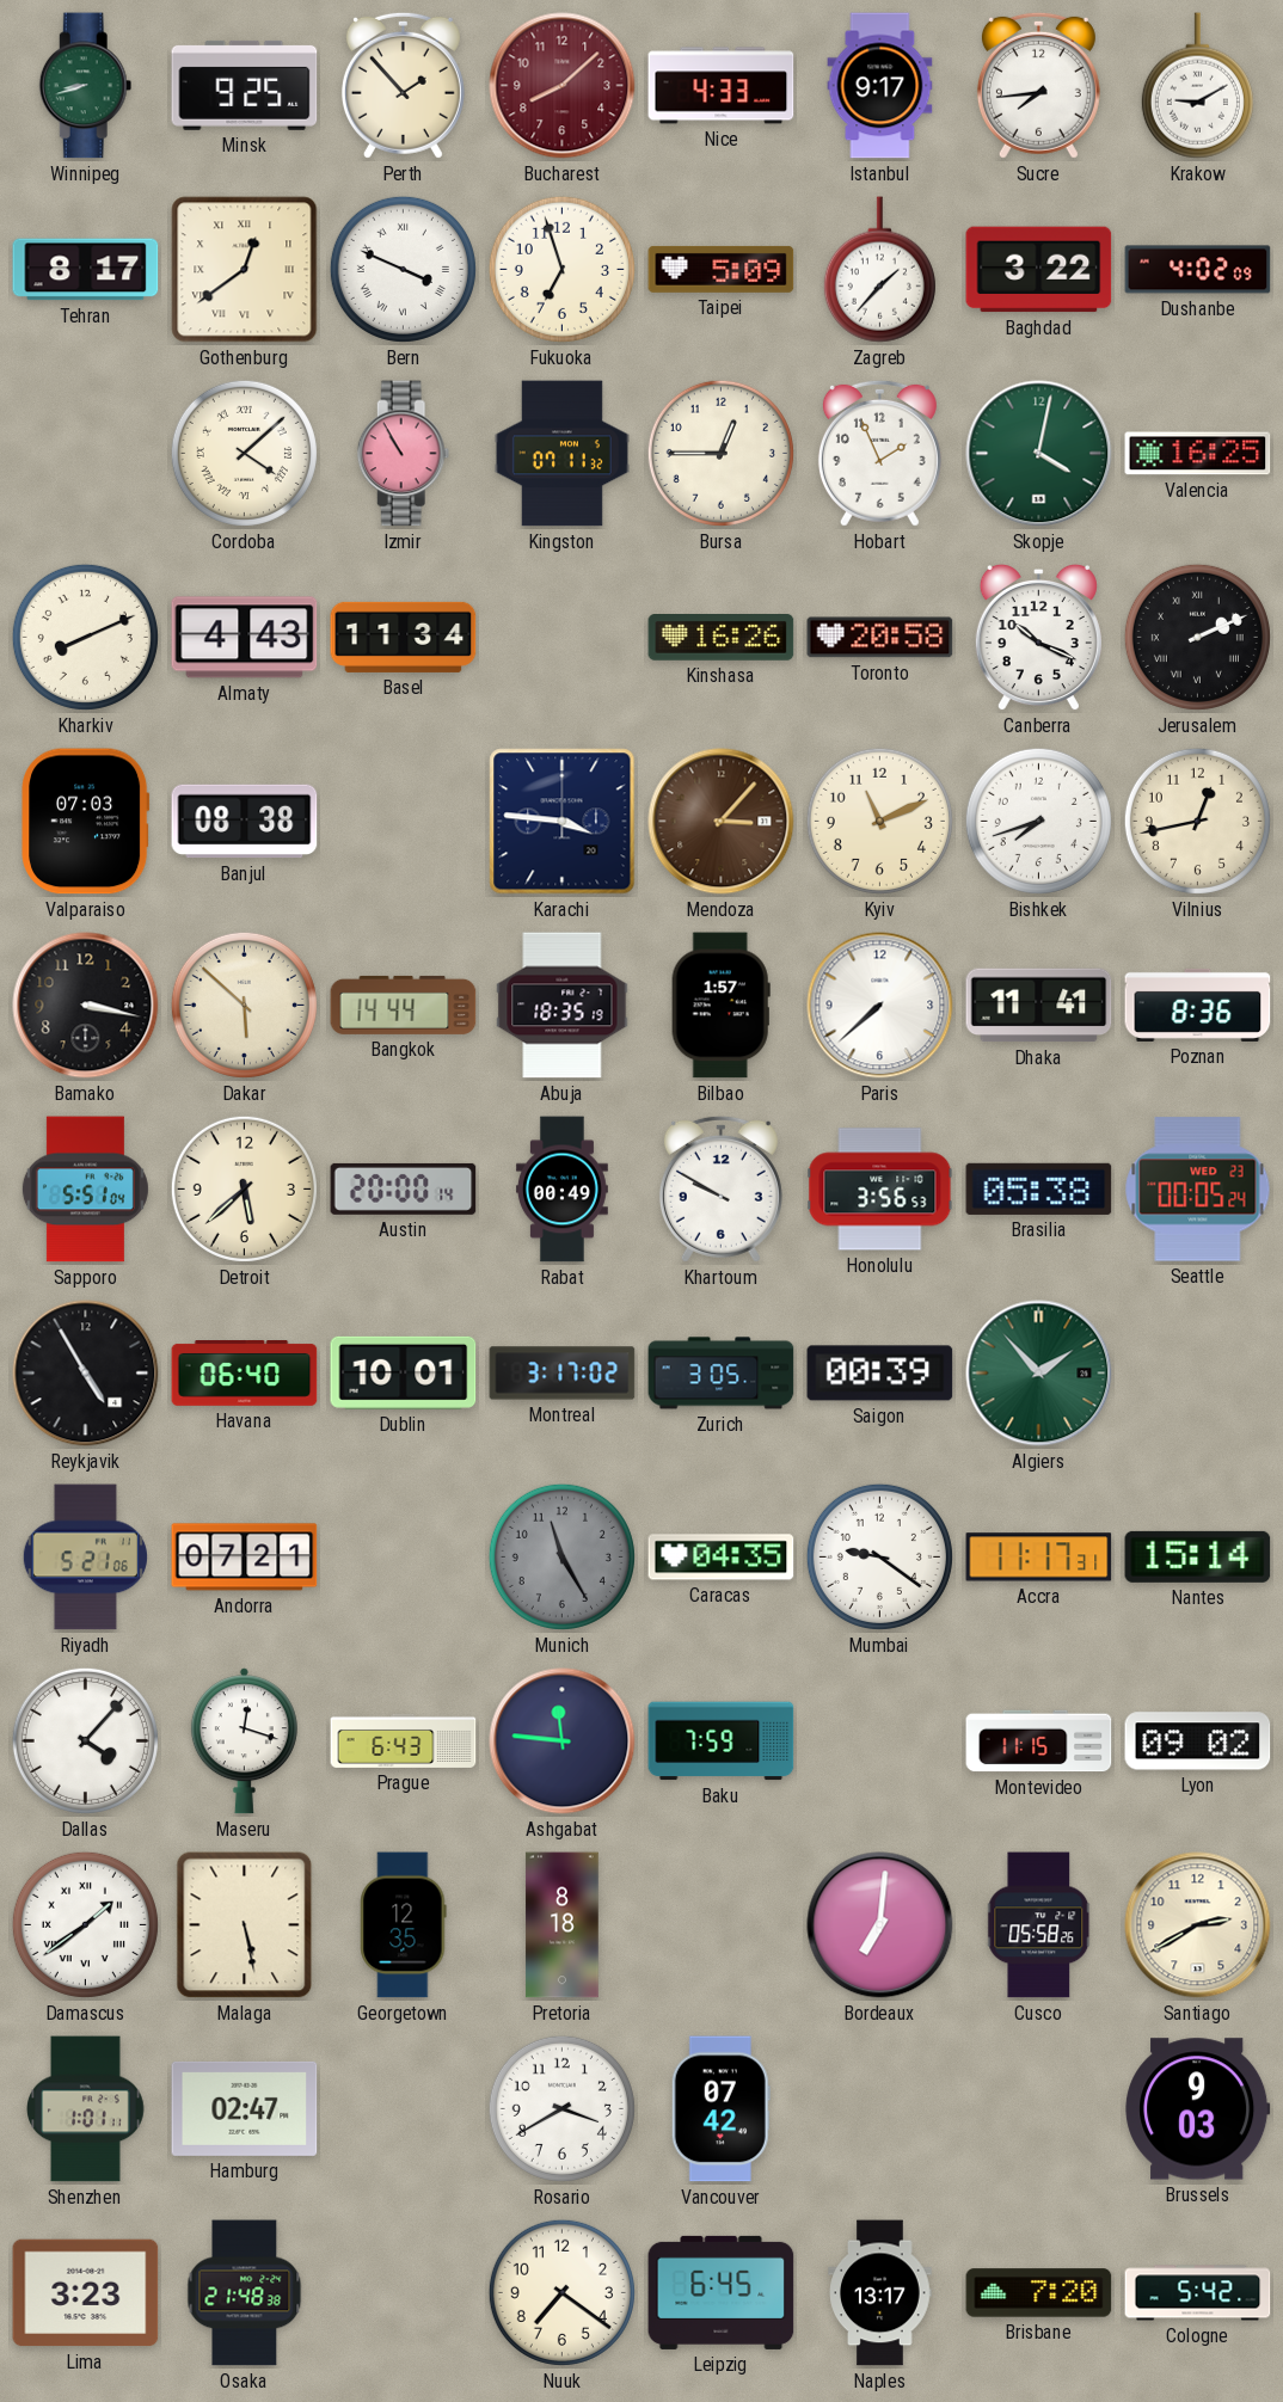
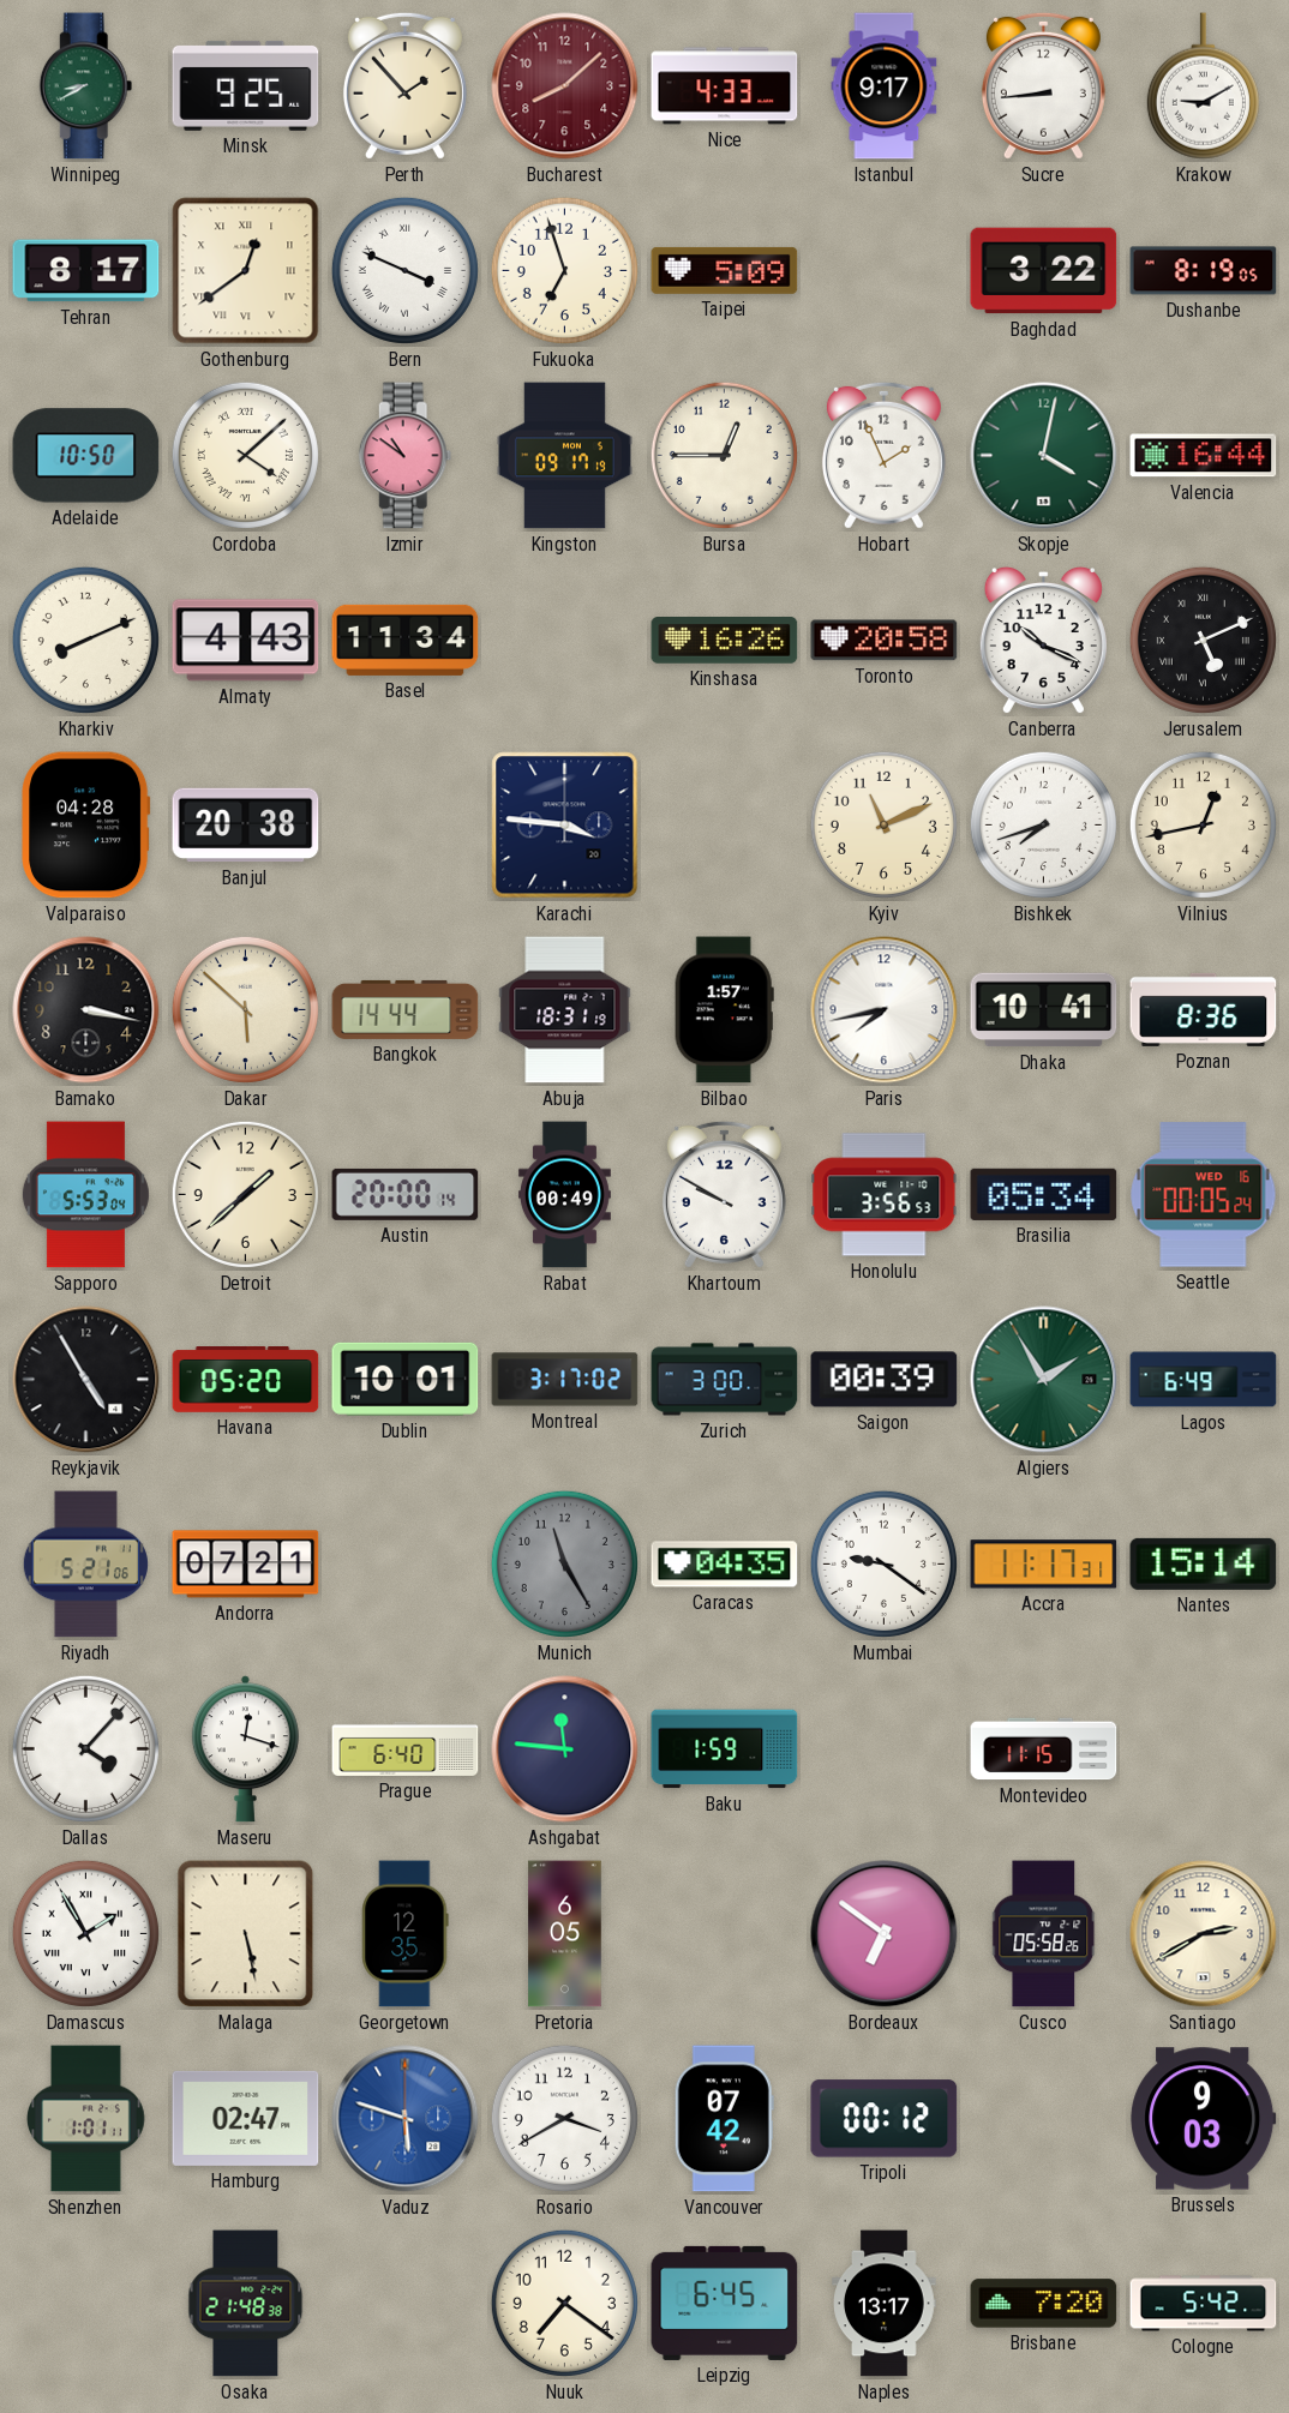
Winnipeg: 8:42 -> 8:40 (86, 86)
Sucre: 7:44 -> 8:44 (1043, 85)
Zagreb: 1:37 -> none (879, 270)
Dushanbe: 4:02 -> 8:19 (1204, 271)
Adelaide: none -> 10:50 (86, 456)
Izmir: 10:55 -> 10:51 (406, 456)
Kingston: 07:11 -> 09:17 (564, 456)
Valencia: 16:25 -> 16:44 (1204, 456)
Jerusalem: 2:11 -> 5:11 (1203, 640)
Valparaiso: 07:03 -> 04:28 (86, 826)
Banjul: 08:38 -> 20:38 (246, 826)
Mendoza: 3:07 -> none (722, 822)
Abuja: 18:35 -> 18:31 (565, 1010)
Paris: 7:38 -> 7:43 (885, 1010)
Dhaka: 11:41 -> 10:41 (1044, 1010)
Sapporo: 5:51 -> 5:53 (85, 1195)
Detroit: 5:38 -> 1:38 (245, 1194)
Brasilia: 05:38 -> 05:34 (1044, 1194)
Seattle date: WED 23 -> WED 16 (1204, 1195)
Havana: 06:40 -> 05:20 (246, 1380)
Zurich: 3:05 -> 3:00 (725, 1380)
Algiers: 1:53 -> 1:55 (1044, 1380)
Lagos: none -> 6:49 (1204, 1380)
Prague: 6:43 -> 6:40 (406, 1748)
Baku: 7:59 -> 1:59 (725, 1749)
Lyon: 09:02 -> none (1198, 1741)
Damascus: 1:39 -> 1:55 (85, 1933)
Pretoria: 8:18 -> 6:05 (565, 1934)
Bordeaux: 7:01 -> 6:51 (885, 1934)
Vaduz: none -> 5:48 (406, 2119)
Tripoli: none -> 00:12 (885, 2119)
Lima: 3:23 -> none (86, 2293)
